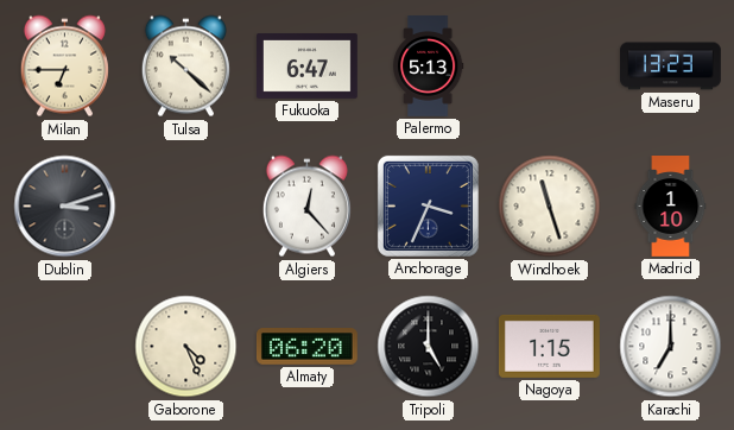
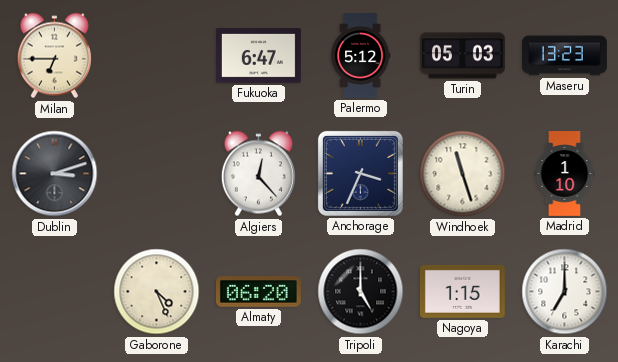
Tulsa: 10:22 -> none (185, 67)
Palermo: 5:13 -> 5:12 (360, 56)
Turin: none -> 05:03 (463, 56)
